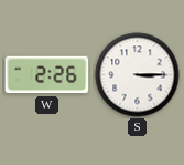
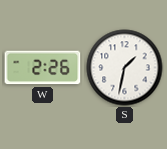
S: 3:15 -> 1:32 (125, 68)
